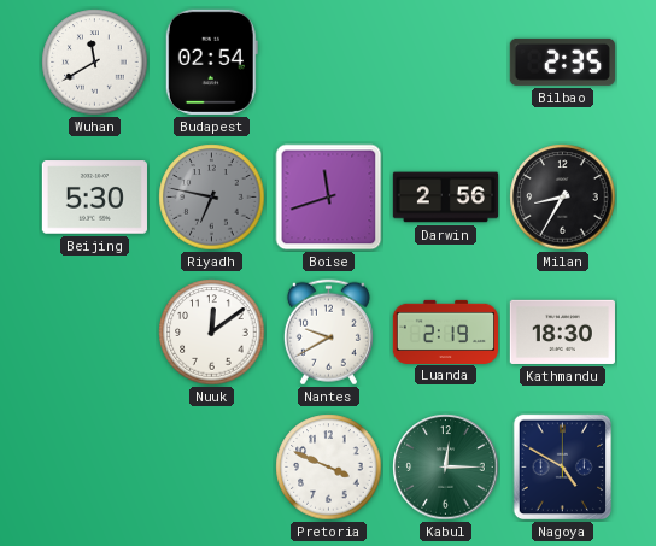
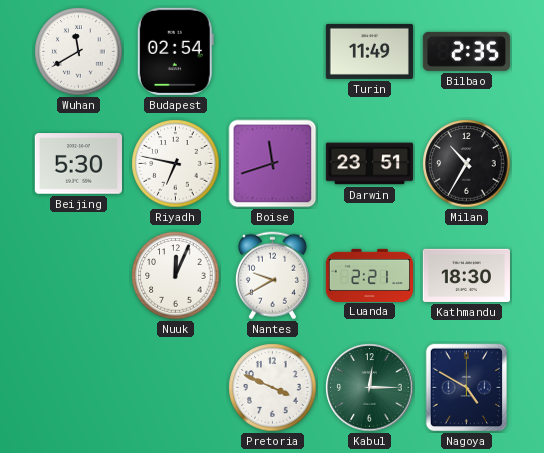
Turin: none -> 11:49 (369, 51)
Riyadh dial: grey -> white (176, 164)
Darwin: 2:56 -> 23:51 (369, 164)
Milan: 8:35 -> 10:35 (467, 164)
Nuuk: 12:09 -> 12:04 (176, 276)
Luanda: 2:19 -> 2:21 (369, 275)
